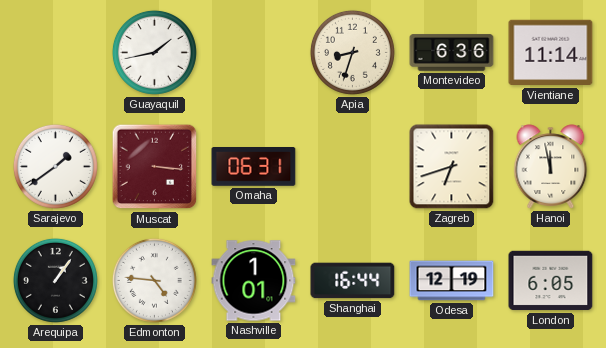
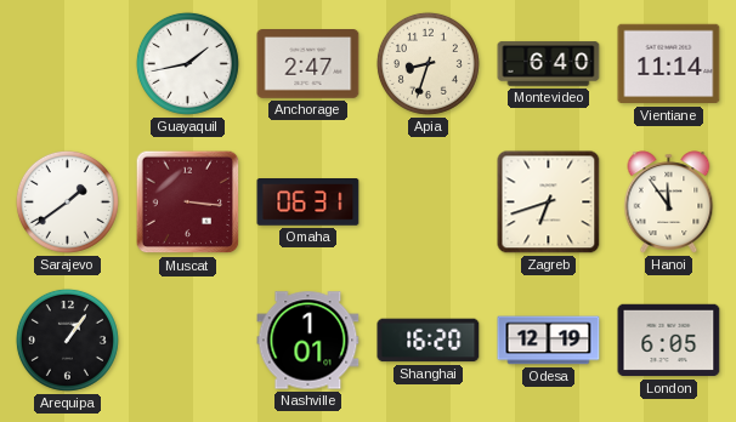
Anchorage: none -> 2:47 (308, 64)
Montevideo: 6:36 -> 6:40 (549, 64)
Hanoi: 11:58 -> 11:54 (669, 203)
Edmonton: 4:46 -> none (154, 280)
Shanghai: 16:44 -> 16:20 (429, 341)
